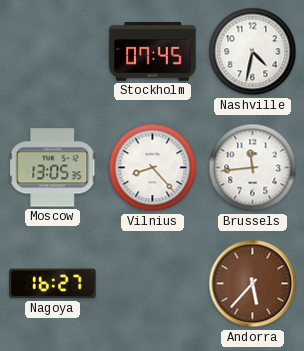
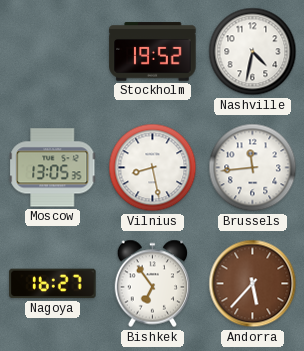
Stockholm: 07:45 -> 19:52 (153, 52)
Vilnius: 8:23 -> 8:28 (153, 168)
Bishkek: none -> 6:54 (153, 284)
